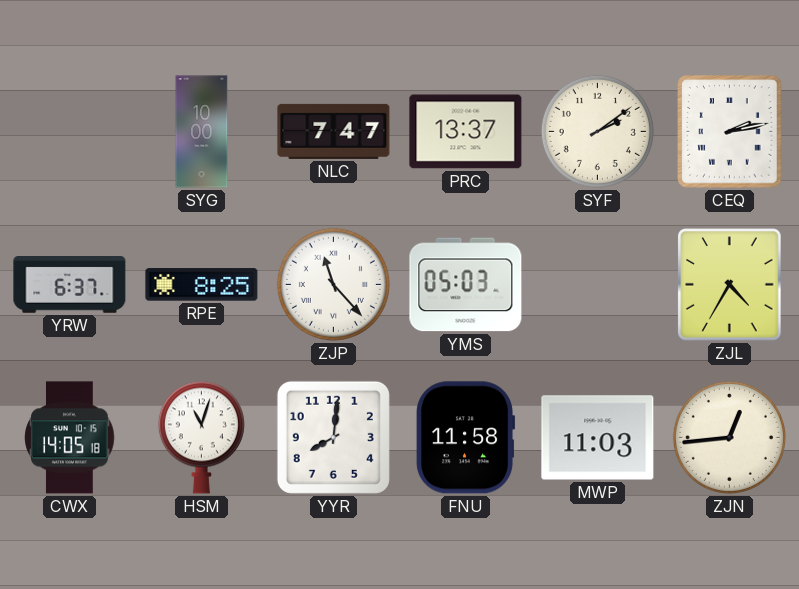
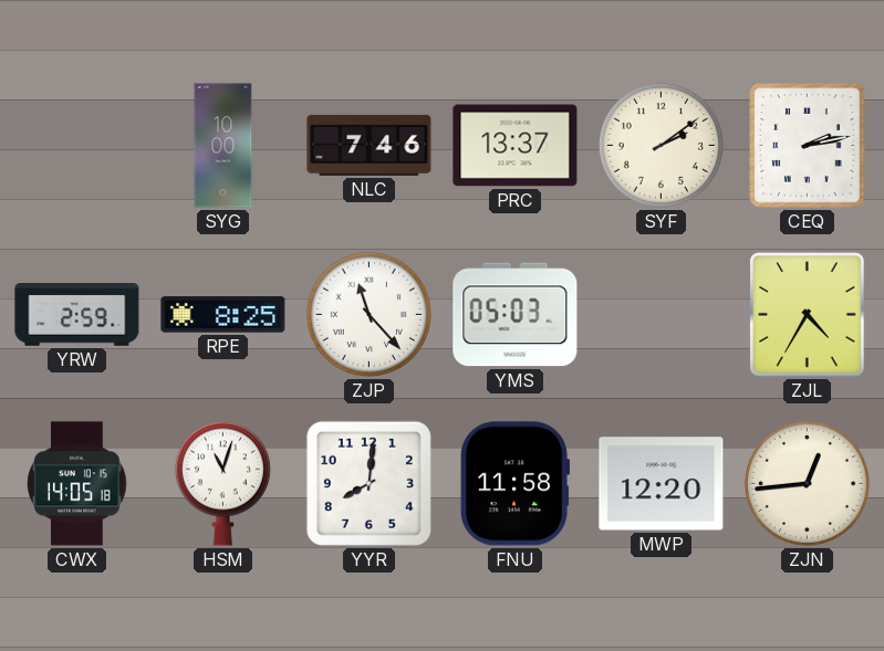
NLC: 7:47 -> 7:46 (370, 145)
YRW: 6:37 -> 2:59 (77, 315)
MWP: 11:03 -> 12:20 (662, 484)
